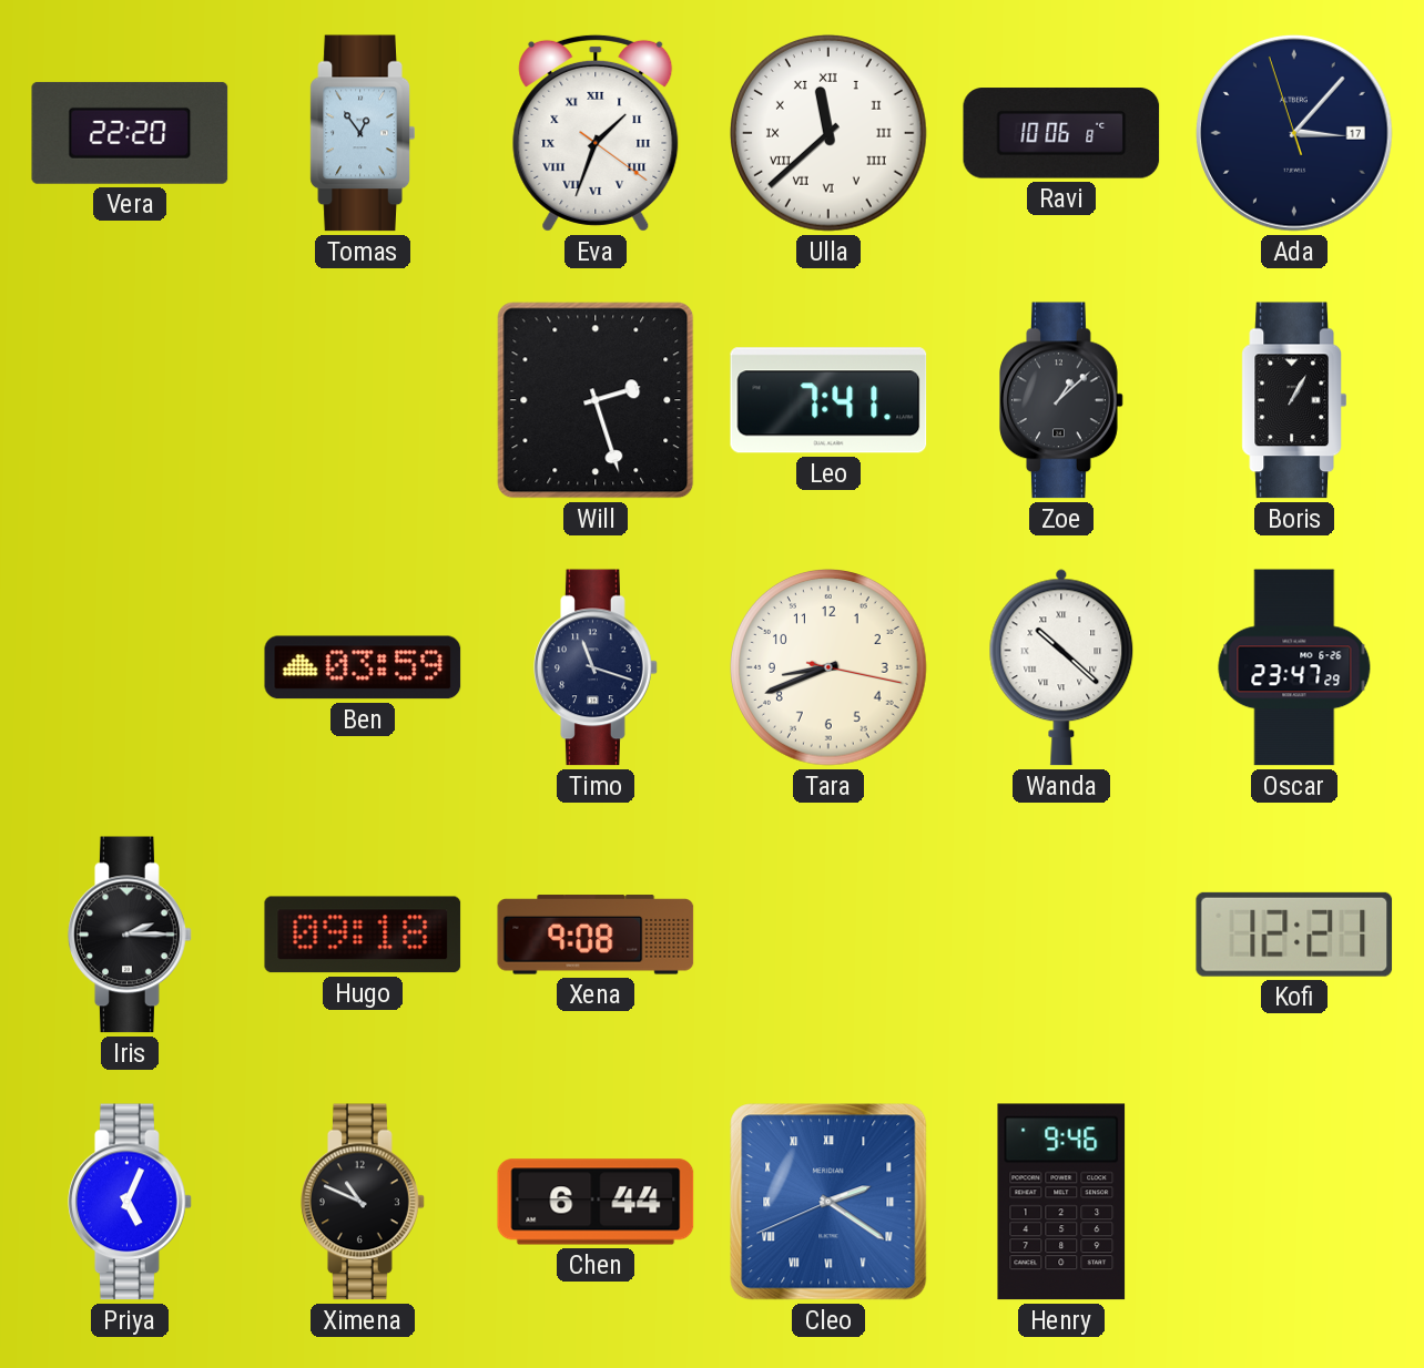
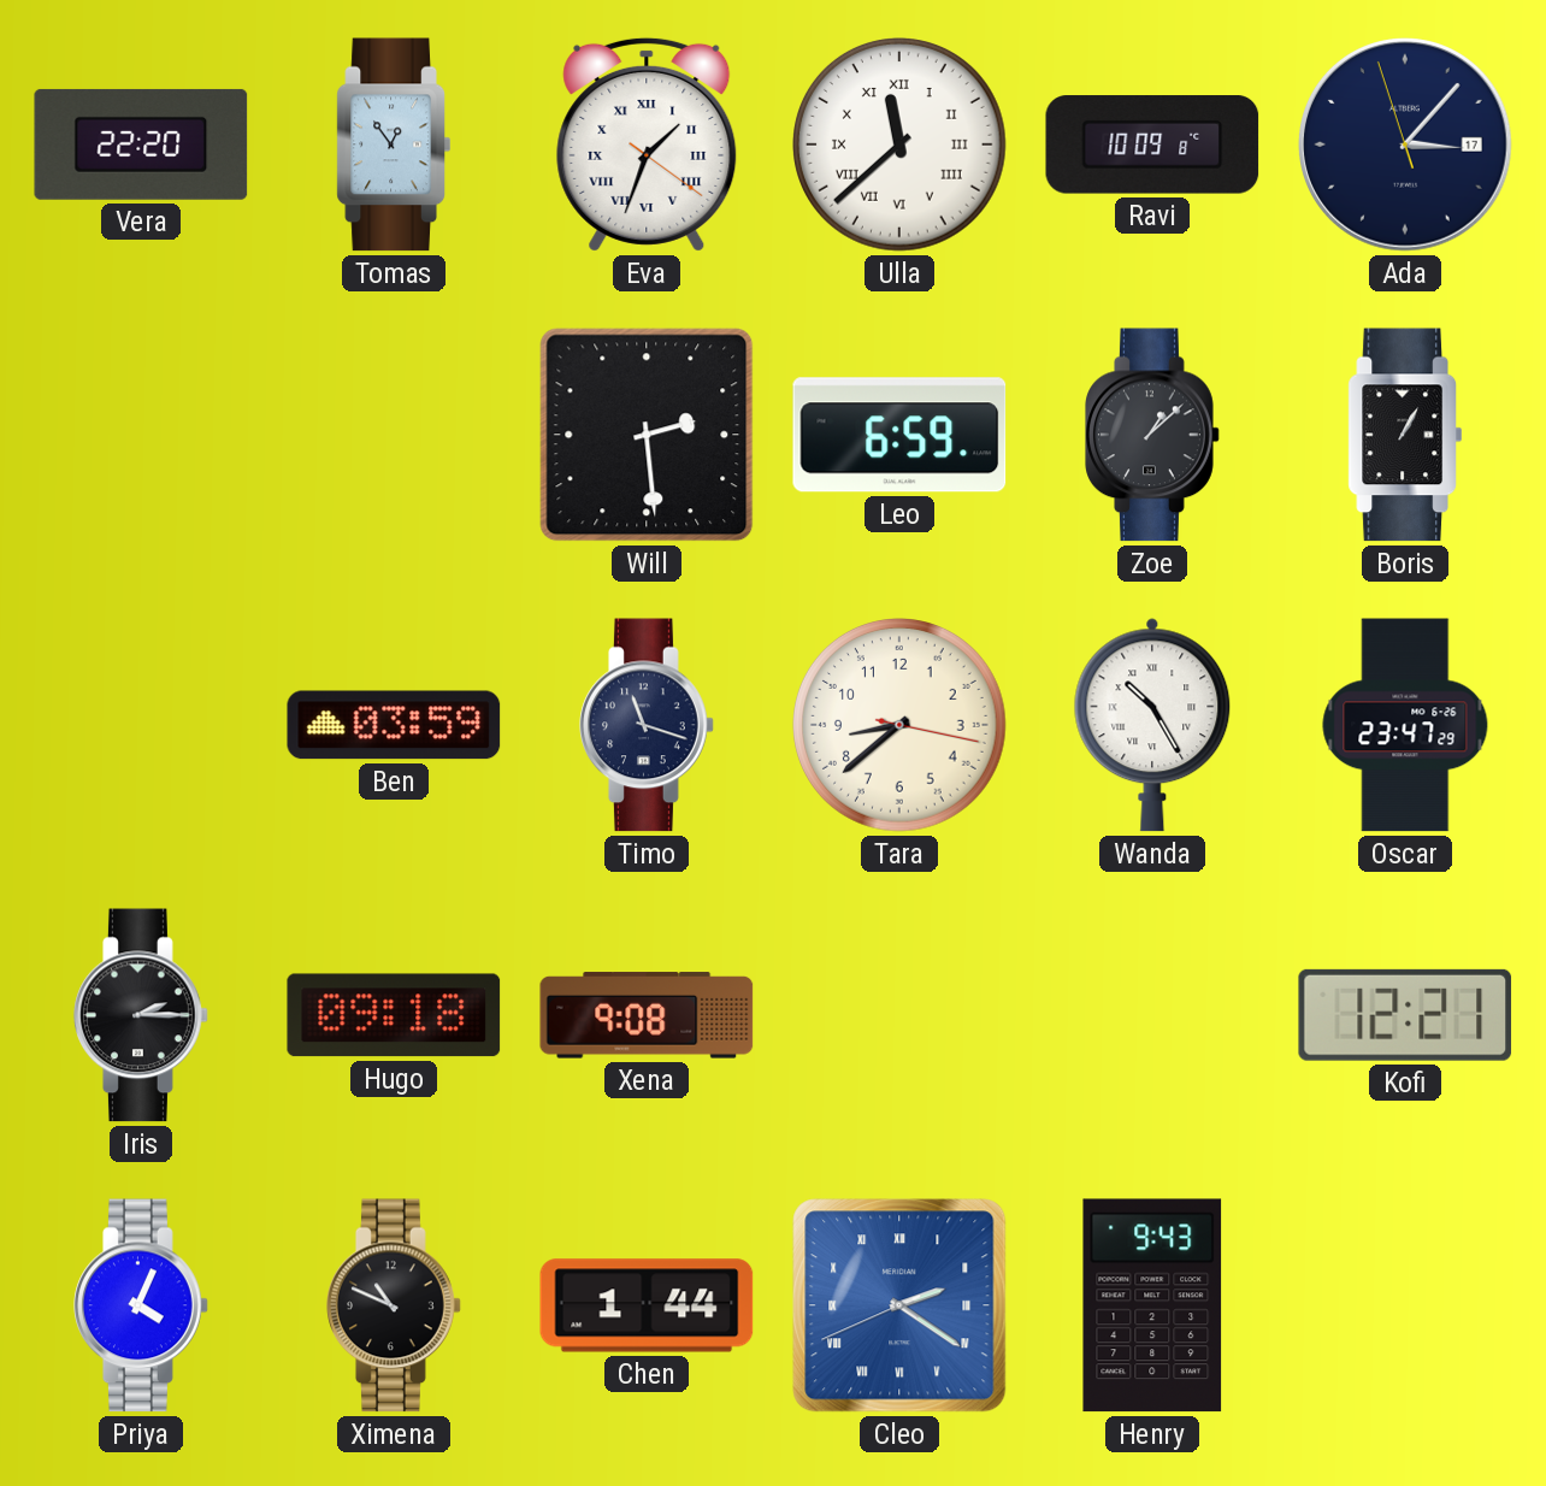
Ravi: 10:06 -> 10:09 (1152, 145)
Will: 2:27 -> 2:29 (647, 435)
Leo: 7:41 -> 6:59 (899, 435)
Tara: 8:41 -> 8:38 (901, 726)
Wanda: 10:22 -> 10:25 (1152, 725)
Priya: 5:04 -> 4:04 (141, 1305)
Chen: 6:44 -> 1:44 (647, 1305)
Henry: 9:46 -> 9:43 (1152, 1305)
